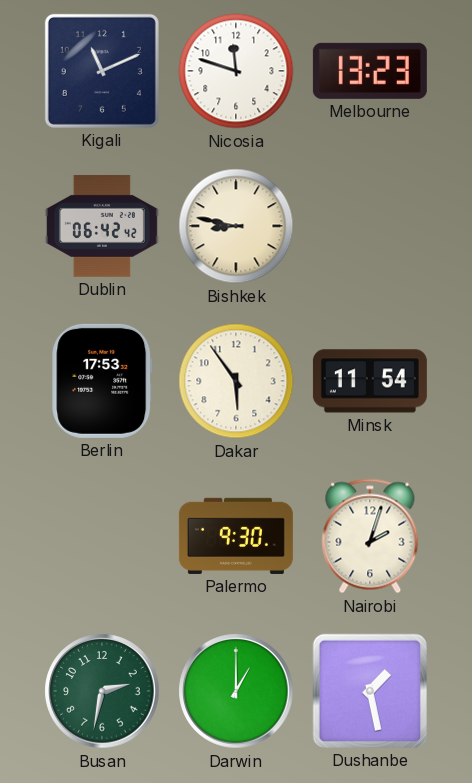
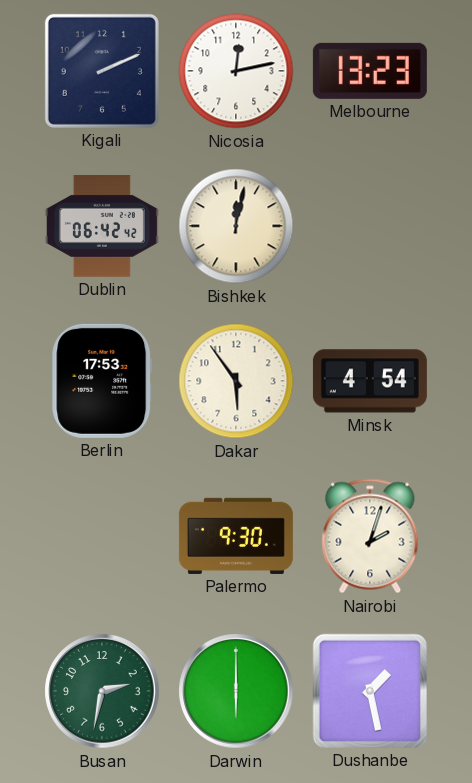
Kigali: 11:11 -> 2:11 (102, 71)
Nicosia: 11:48 -> 12:13 (236, 71)
Bishkek: 8:47 -> 12:02 (236, 226)
Minsk: 11:54 -> 4:54 (370, 381)
Darwin: 1:00 -> 6:00 (236, 691)
